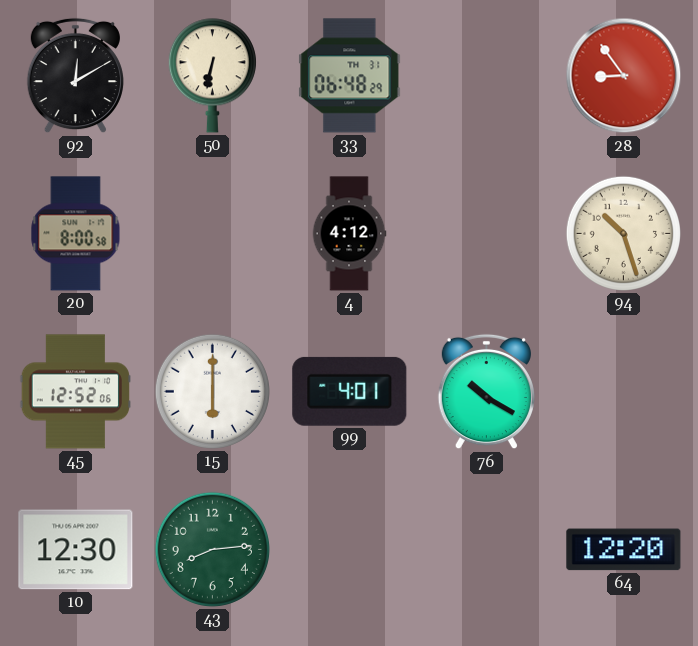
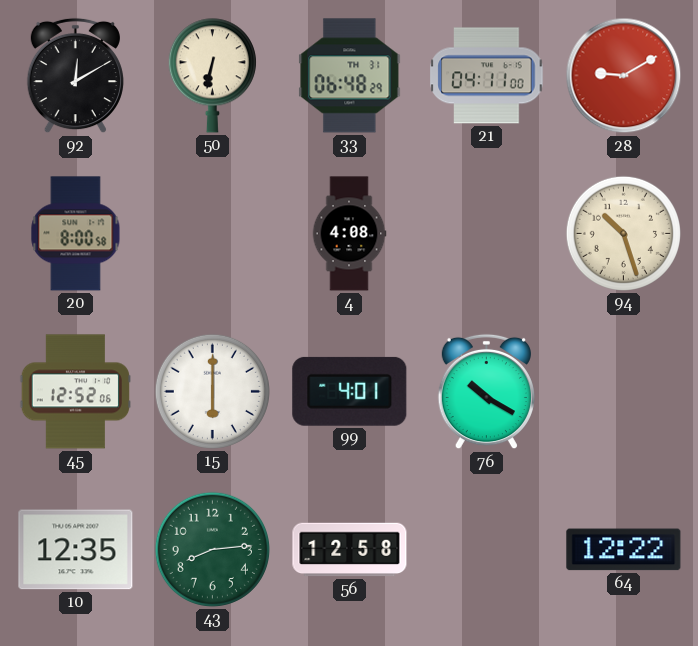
21: none -> 04:11 (487, 76)
28: 8:54 -> 9:10 (624, 76)
4: 4:12 -> 4:08 (349, 234)
10: 12:30 -> 12:35 (76, 550)
56: none -> 12:58 (350, 550)
64: 12:20 -> 12:22 (624, 550)
